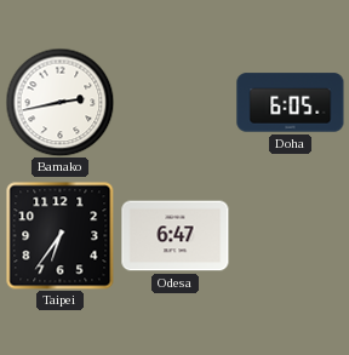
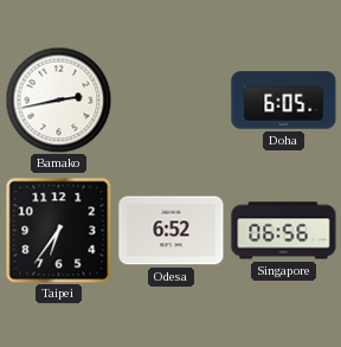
Odesa: 6:47 -> 6:52 (172, 231)
Singapore: none -> 06:56 (284, 231)
